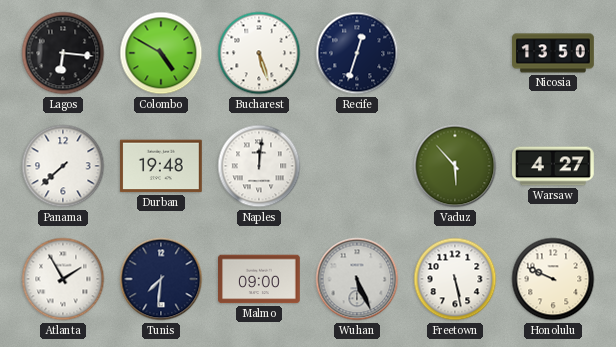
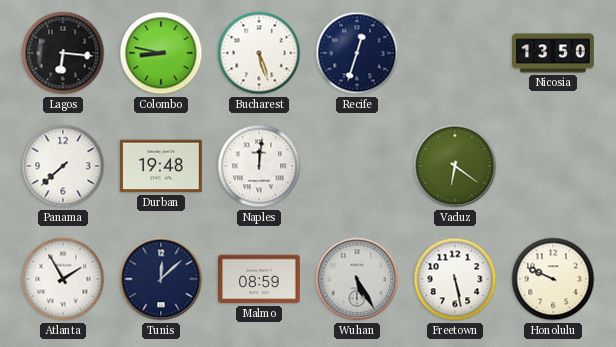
Colombo: 4:50 -> 8:47 (161, 53)
Vaduz: 5:53 -> 6:21 (455, 166)
Warsaw: 4:27 -> none (554, 166)
Tunis: 7:31 -> 12:08 (161, 279)
Malmo: 09:00 -> 08:59 (260, 279)
Wuhan: 5:26 -> 5:25 (357, 279)
